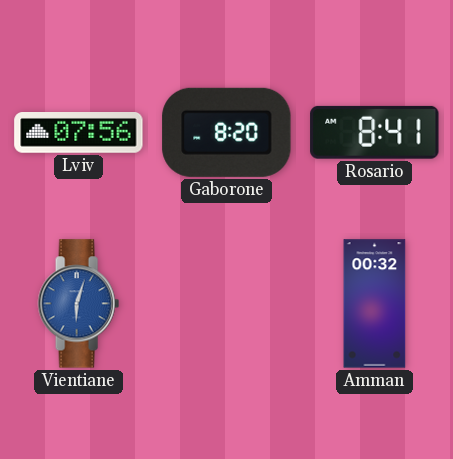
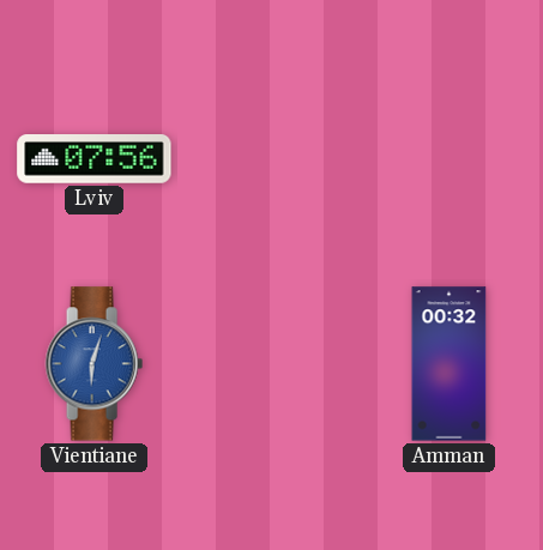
Gaborone: 8:20 -> none (227, 132)
Rosario: 8:41 -> none (375, 132)
